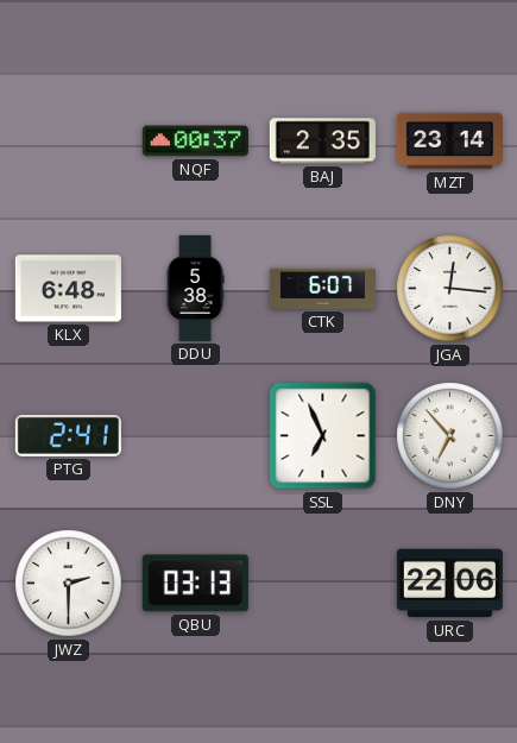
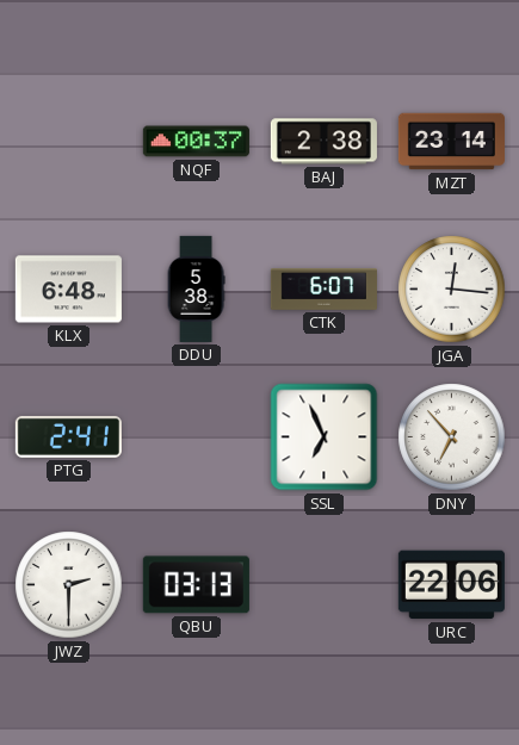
BAJ: 2:35 -> 2:38 (323, 142)
